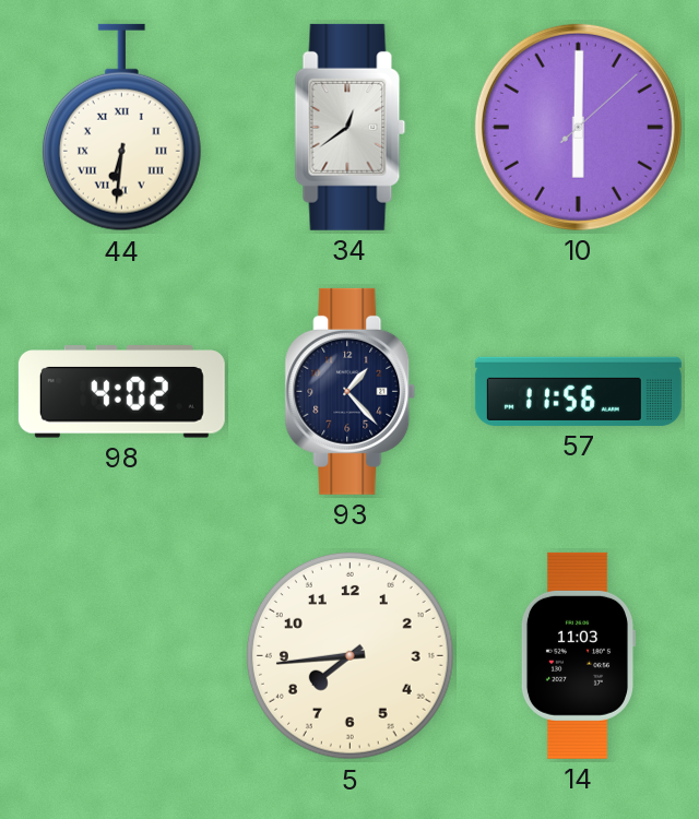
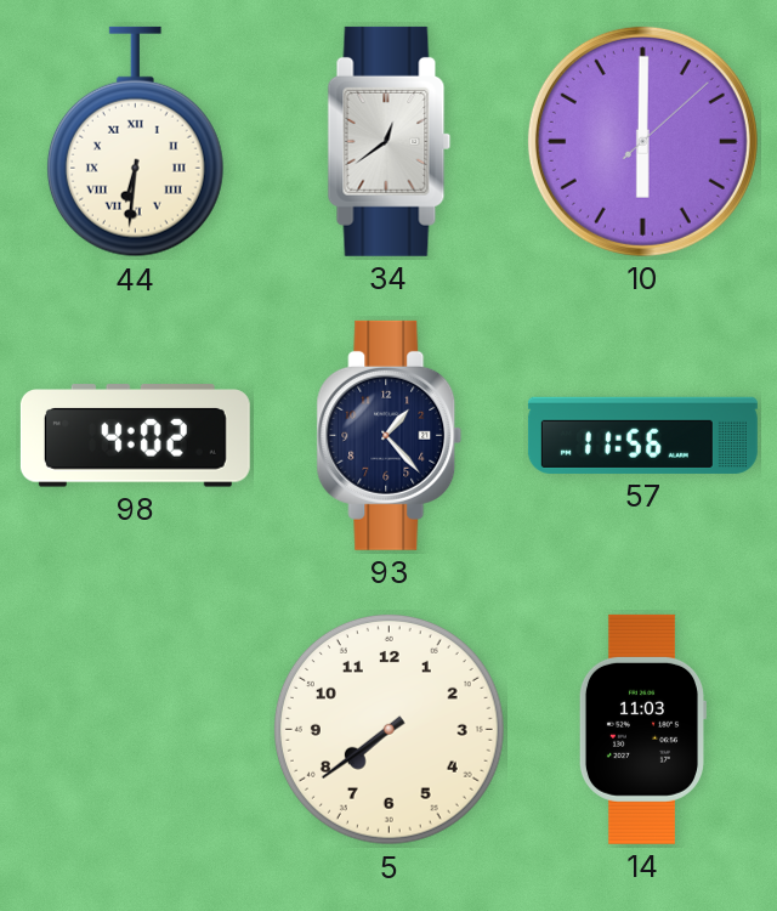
5: 7:44 -> 7:39 (388, 729)
